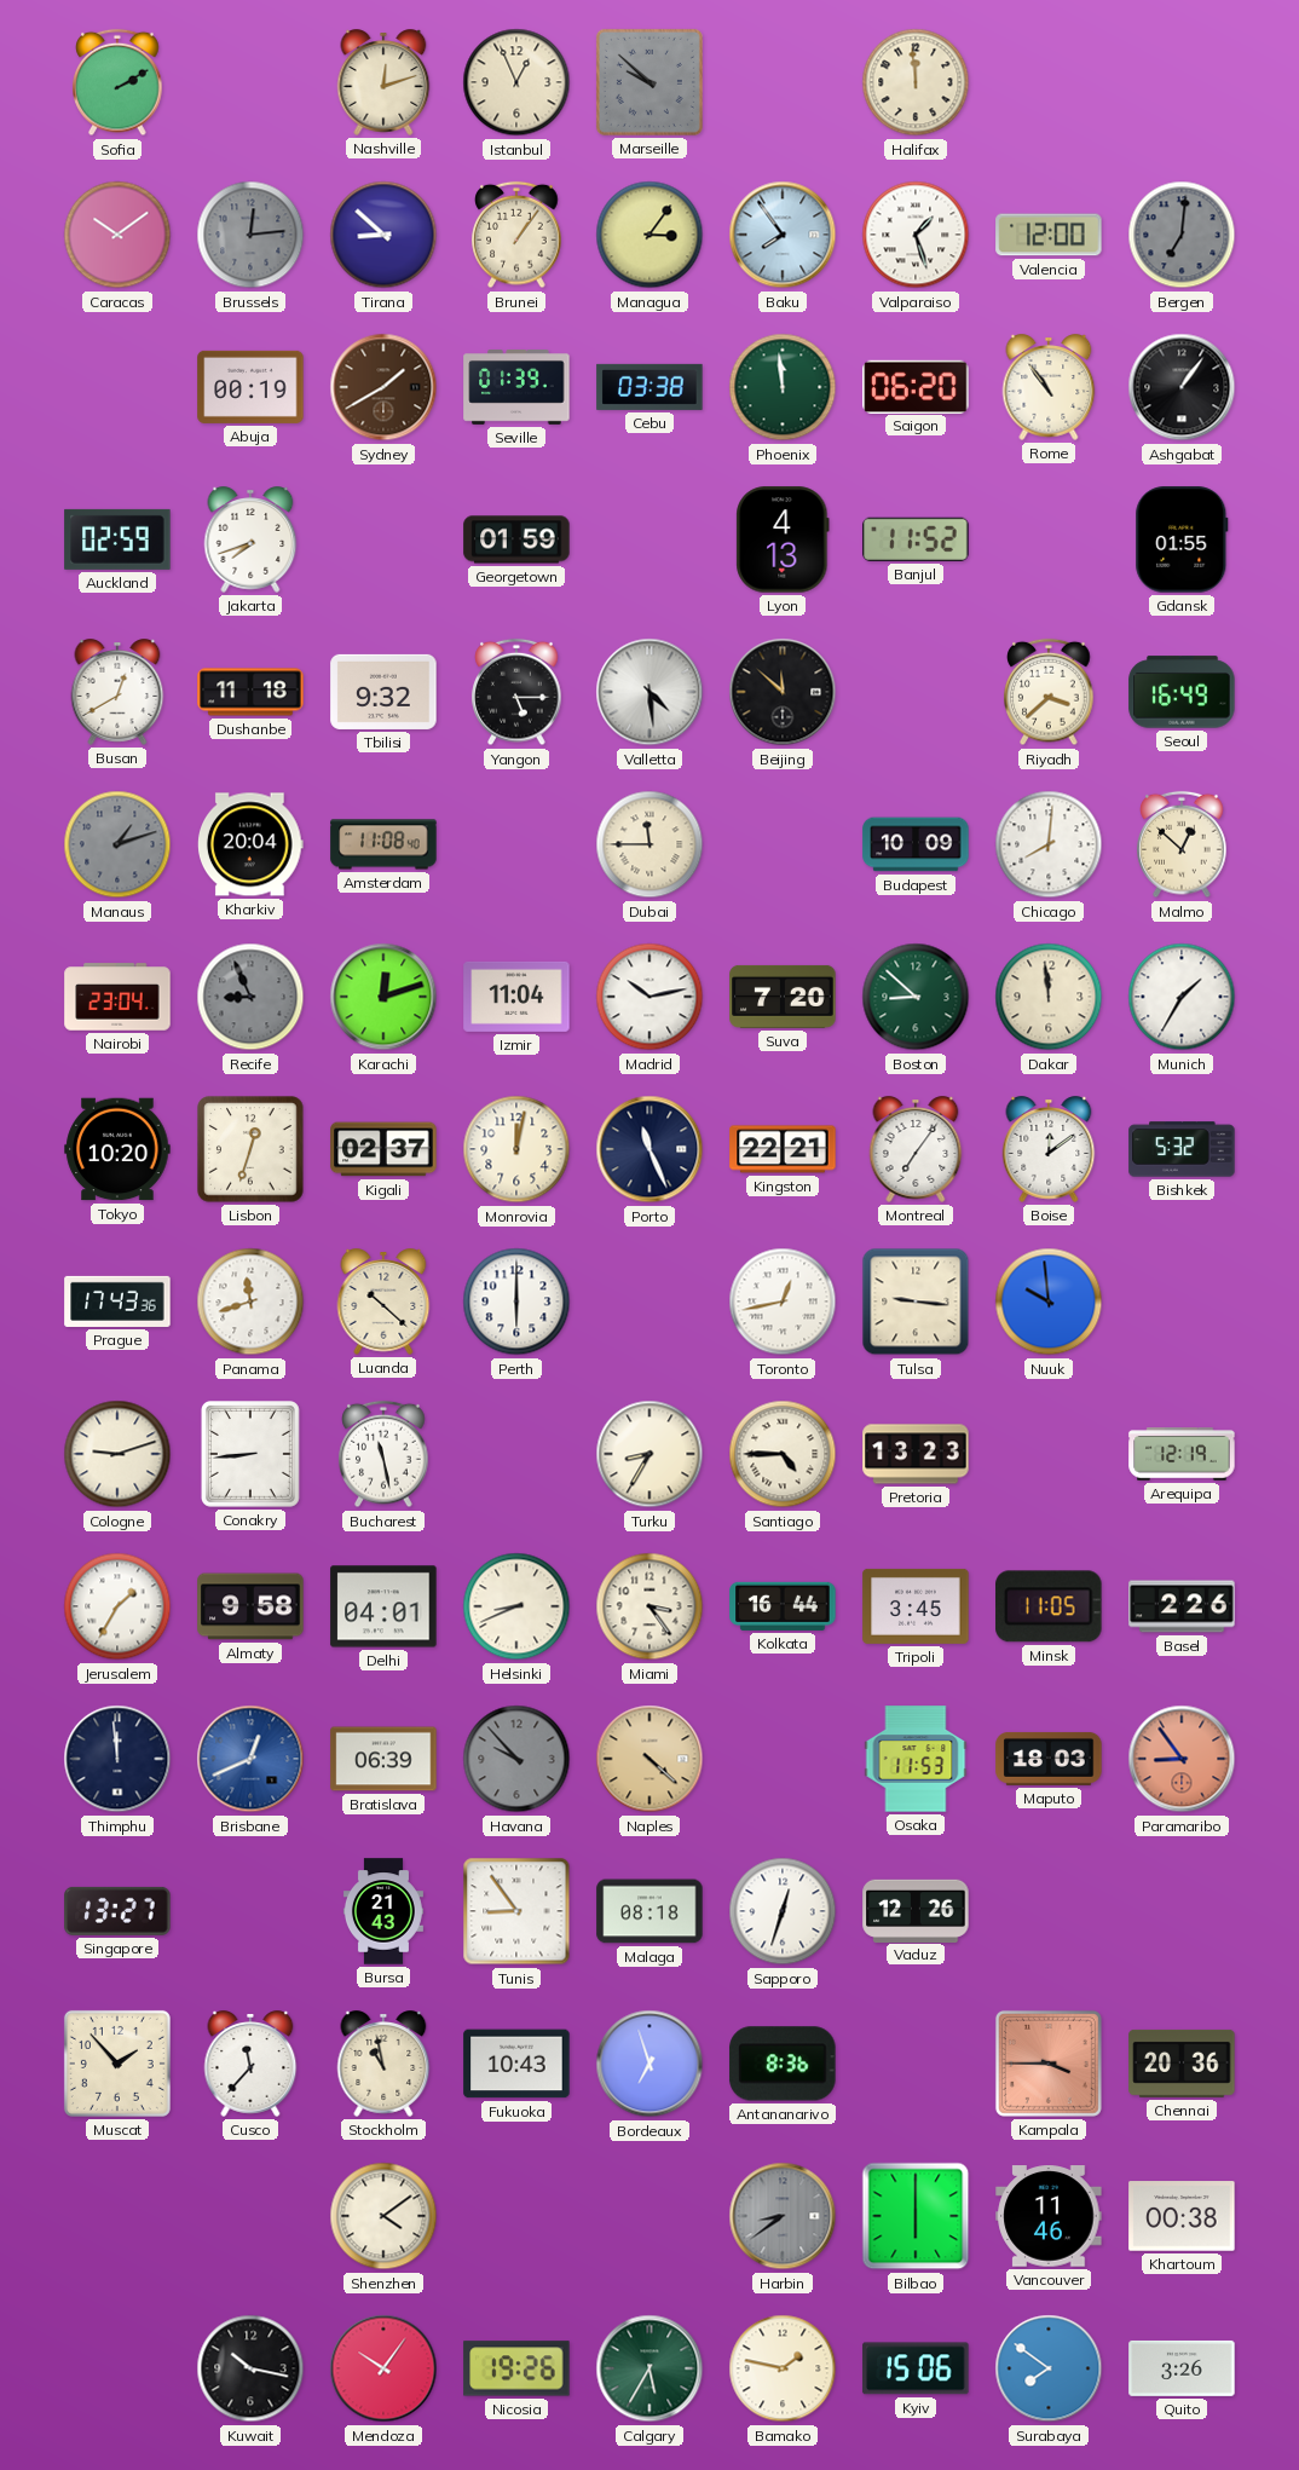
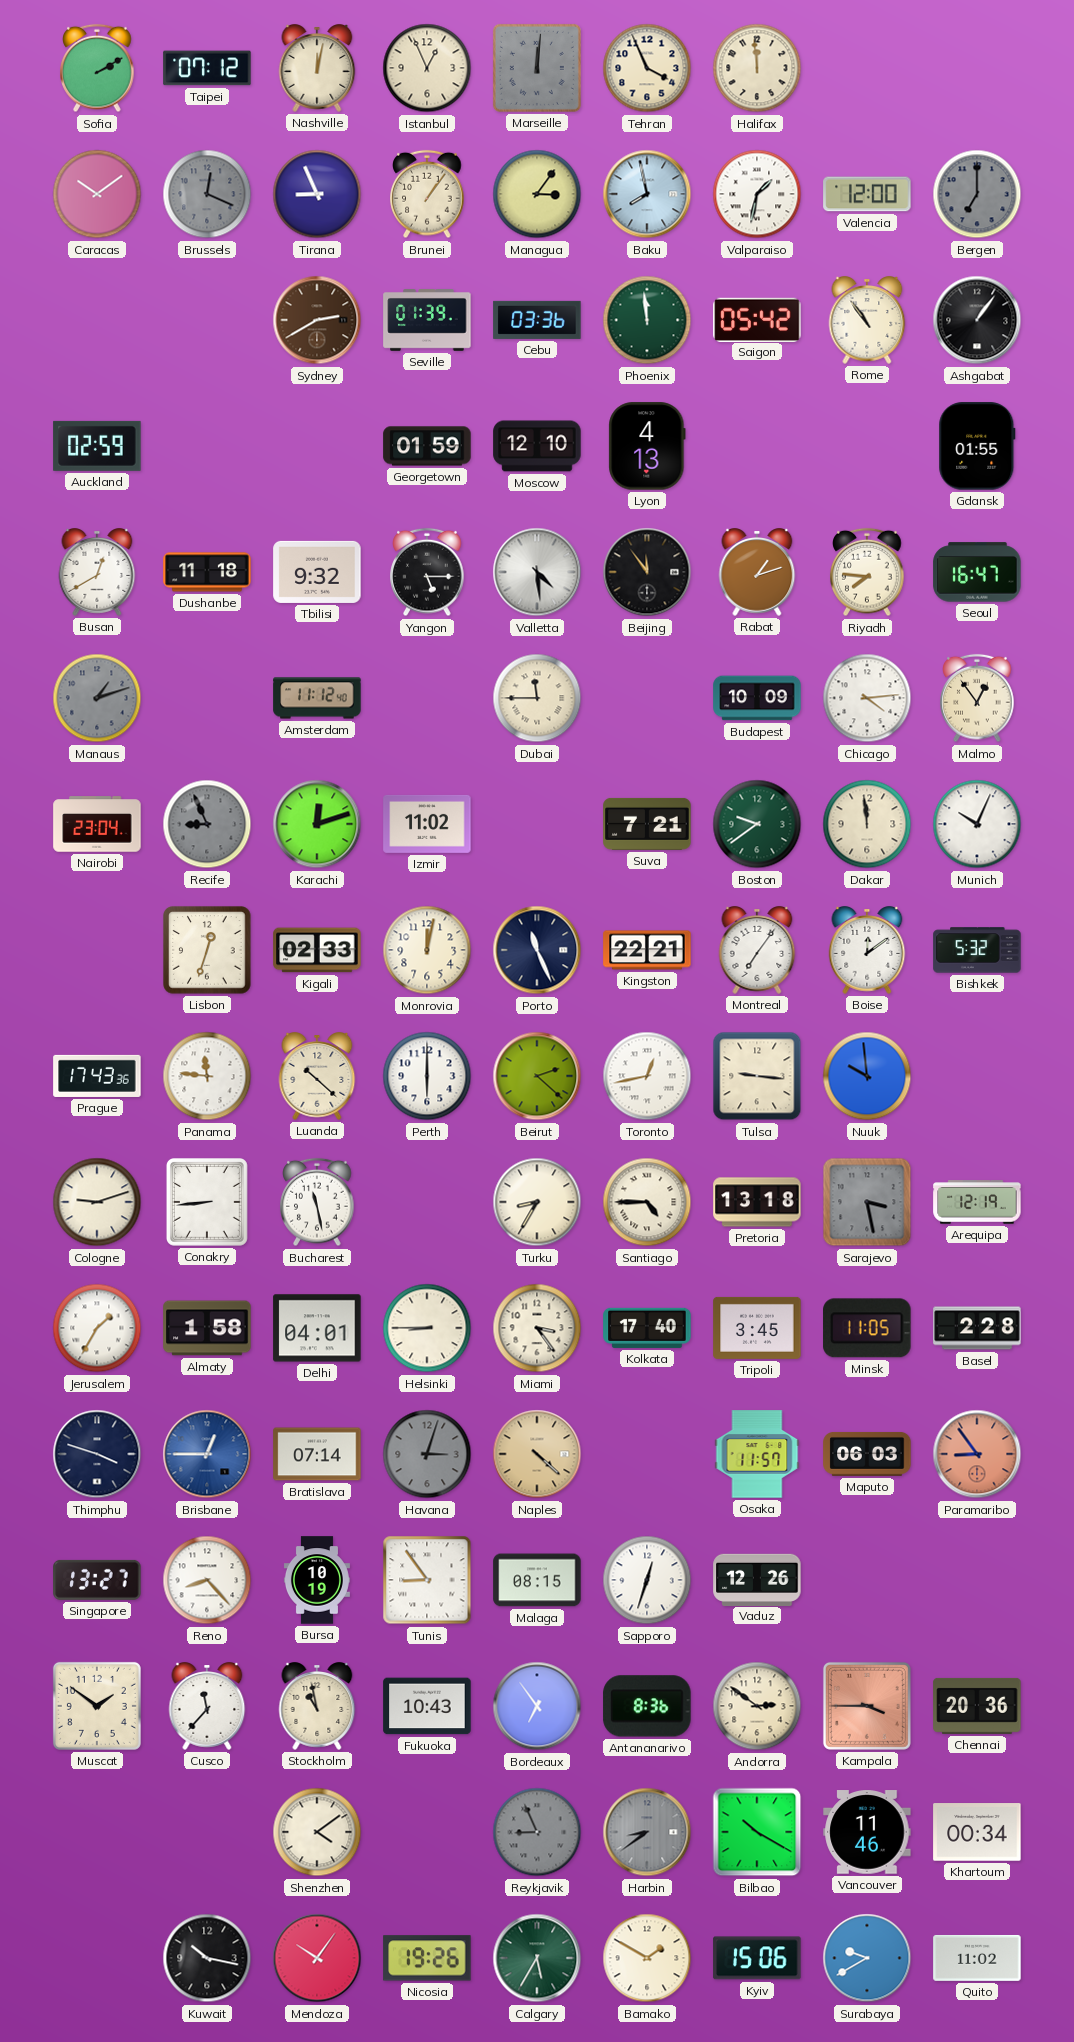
Taipei: none -> 07:12 (207, 68)
Nashville: 12:12 -> 12:02 (317, 68)
Marseille: 9:52 -> 12:01 (537, 68)
Tehran: none -> 3:56 (647, 68)
Brussels: 12:14 -> 12:19 (207, 194)
Tirana: 8:52 -> 8:56 (317, 194)
Baku: 7:54 -> 7:58 (647, 194)
Valparaiso: 1:27 -> 1:32 (757, 194)
Bergen: 7:01 -> 7:00 (977, 194)
Abuja: 00:19 -> none (250, 387)
Sydney: 1:40 -> 2:40 (317, 320)
Cebu: 03:38 -> 03:36 (537, 320)
Saigon: 06:20 -> 05:42 (757, 319)
Jakarta: 7:42 -> none (250, 539)
Moscow: none -> 12:10 (537, 446)
Banjul: 11:52 -> none (916, 539)
Beijing: 11:52 -> 11:54 (647, 572)
Rabat: none -> 1:12 (757, 572)
Riyadh: 3:38 -> 7:46 (867, 572)
Seoul: 16:49 -> 16:47 (977, 572)
Kharkiv: 20:04 -> none (250, 844)
Amsterdam: 11:08 -> 11:12 (317, 698)
Chicago: 8:01 -> 4:14 (867, 698)
Malmo: 12:52 -> 12:54 (977, 698)
Izmir: 11:04 -> 11:02 (427, 824)
Madrid: 10:13 -> none (649, 997)
Suva: 7:20 -> 7:21 (647, 824)
Boston: 8:52 -> 9:39 (757, 824)
Munich: 1:35 -> 10:04 (977, 824)
Tokyo: 10:20 -> none (117, 1149)
Kigali: 02:37 -> 02:33 (317, 950)
Panama: 11:42 -> 11:46 (207, 1076)
Beirut: none -> 2:22 (537, 1076)
Pretoria: 13:23 -> 13:18 (757, 1202)
Sarajevo: none -> 3:28 (867, 1202)
Almaty: 9:58 -> 1:58 (207, 1328)
Helsinki: 8:41 -> 8:45 (427, 1328)
Kolkata: 16:44 -> 17:40 (647, 1328)
Basel: 2:26 -> 2:28 (977, 1328)
Thimphu: 11:59 -> 3:48 (97, 1454)
Brisbane: 12:41 -> 12:45 (207, 1454)
Bratislava: 06:39 -> 07:14 (317, 1454)
Havana: 9:53 -> 3:03 (427, 1454)
Osaka: 11:53 -> 11:57 (757, 1454)
Maputo: 18:03 -> 06:03 (867, 1454)
Reno: none -> 8:23 (207, 1580)
Bursa: 21:43 -> 10:19 (317, 1580)
Malaga: 08:18 -> 08:15 (537, 1580)
Muscat: 1:53 -> 1:51 (97, 1706)
Bordeaux: 6:57 -> 6:54 (537, 1706)
Andorra: none -> 2:51 (757, 1706)
Reykjavik: none -> 8:56 (537, 1832)
Bilbao: 6:00 -> 10:20 (757, 1832)
Khartoum: 00:38 -> 00:34 (977, 1832)
Bamako: 1:47 -> 1:50 (647, 1958)
Surabaya: 7:51 -> 9:40 (867, 1958)
Quito: 3:26 -> 11:02 (977, 1958)
